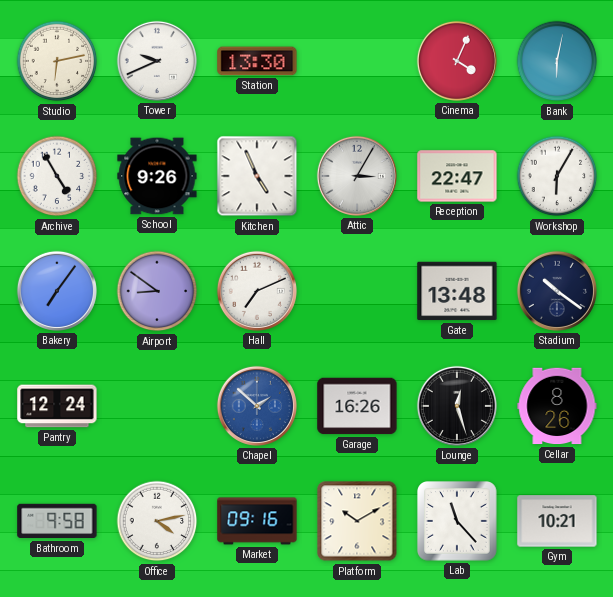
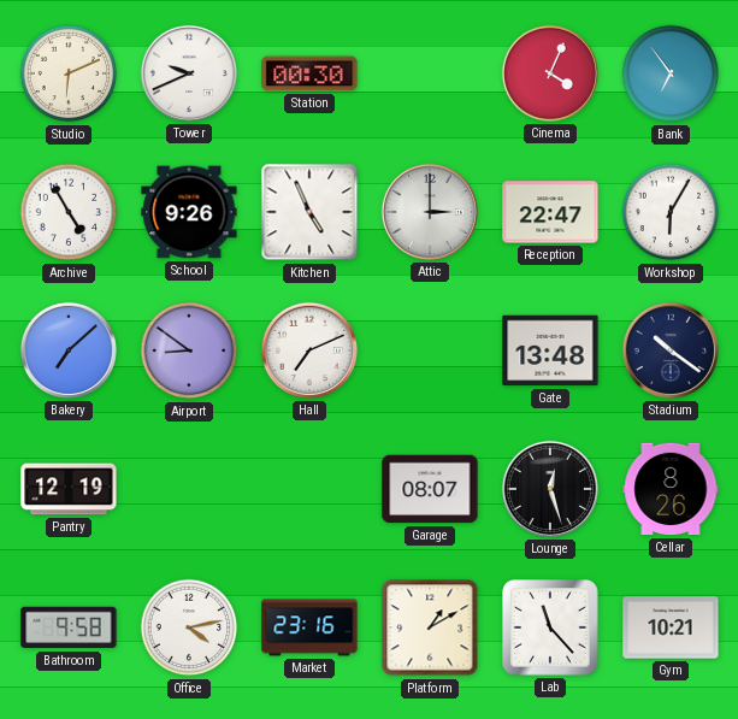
Studio: 6:13 -> 6:11 (69, 73)
Station: 13:30 -> 00:30 (309, 73)
Bank: 6:02 -> 6:54 (671, 73)
Attic: 3:05 -> 3:00 (430, 212)
Bakery: 7:06 -> 7:08 (69, 350)
Pantry: 12:24 -> 12:19 (69, 489)
Chapel: 1:52 -> none (257, 406)
Garage: 16:26 -> 08:07 (430, 489)
Market: 09:16 -> 23:16 (309, 627)
Platform: 10:10 -> 1:10 (430, 627)
